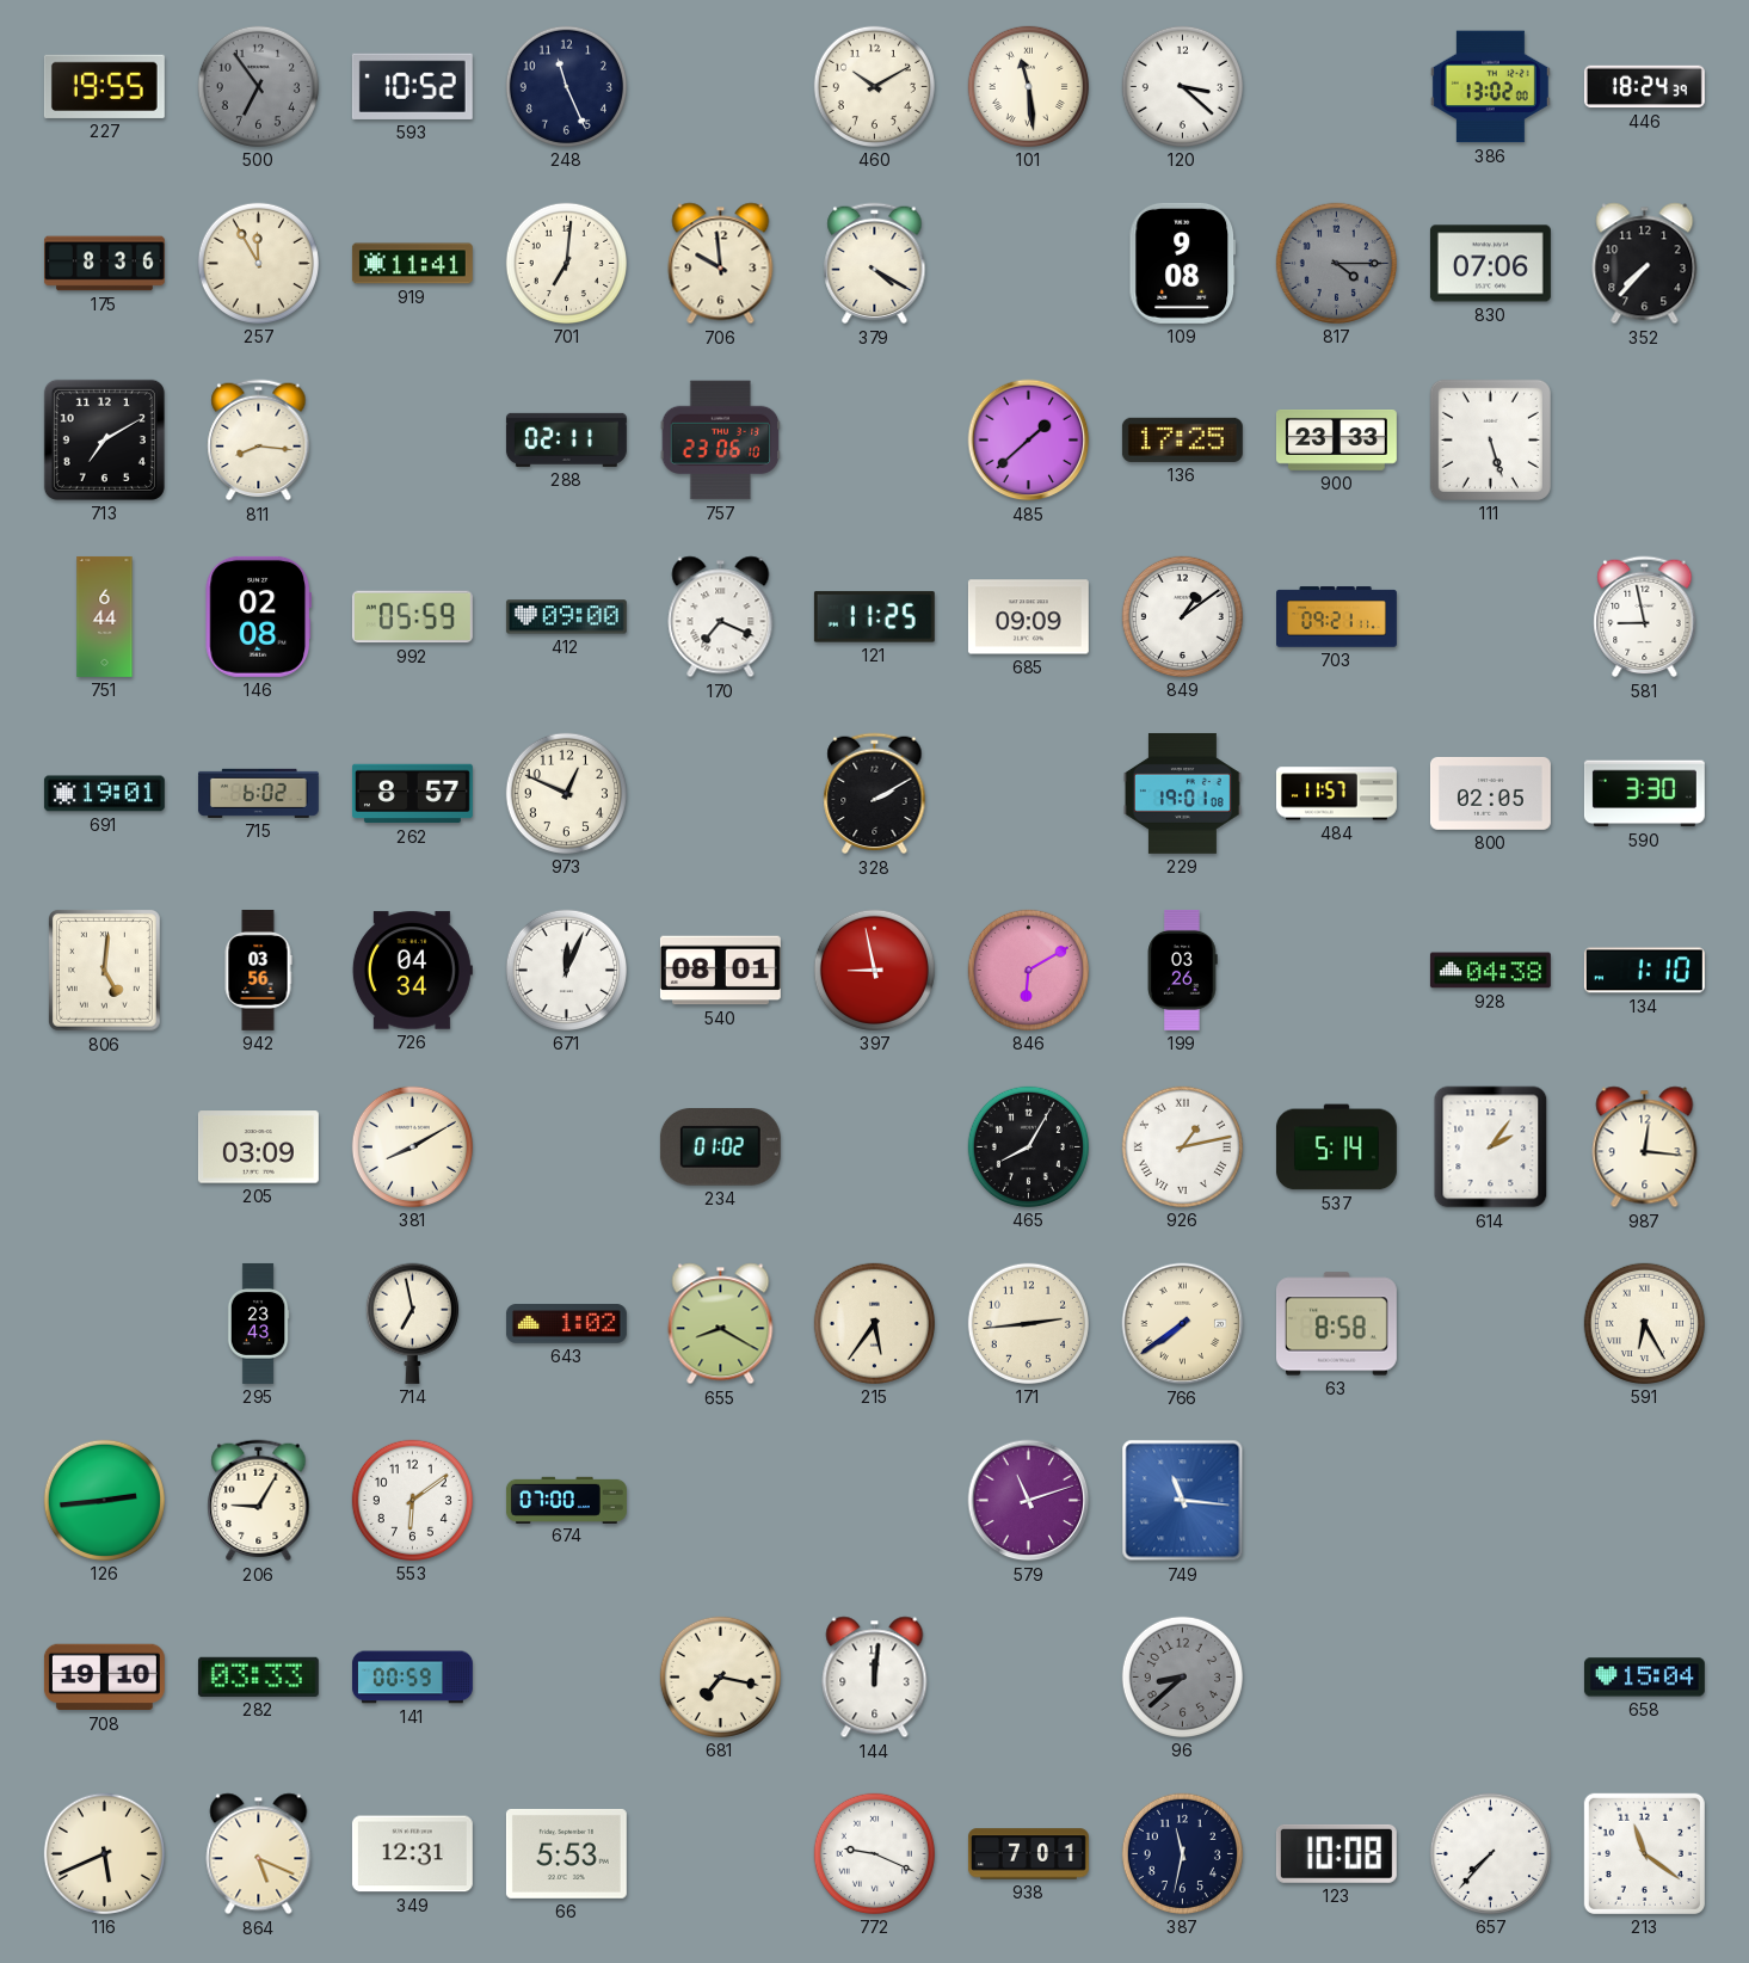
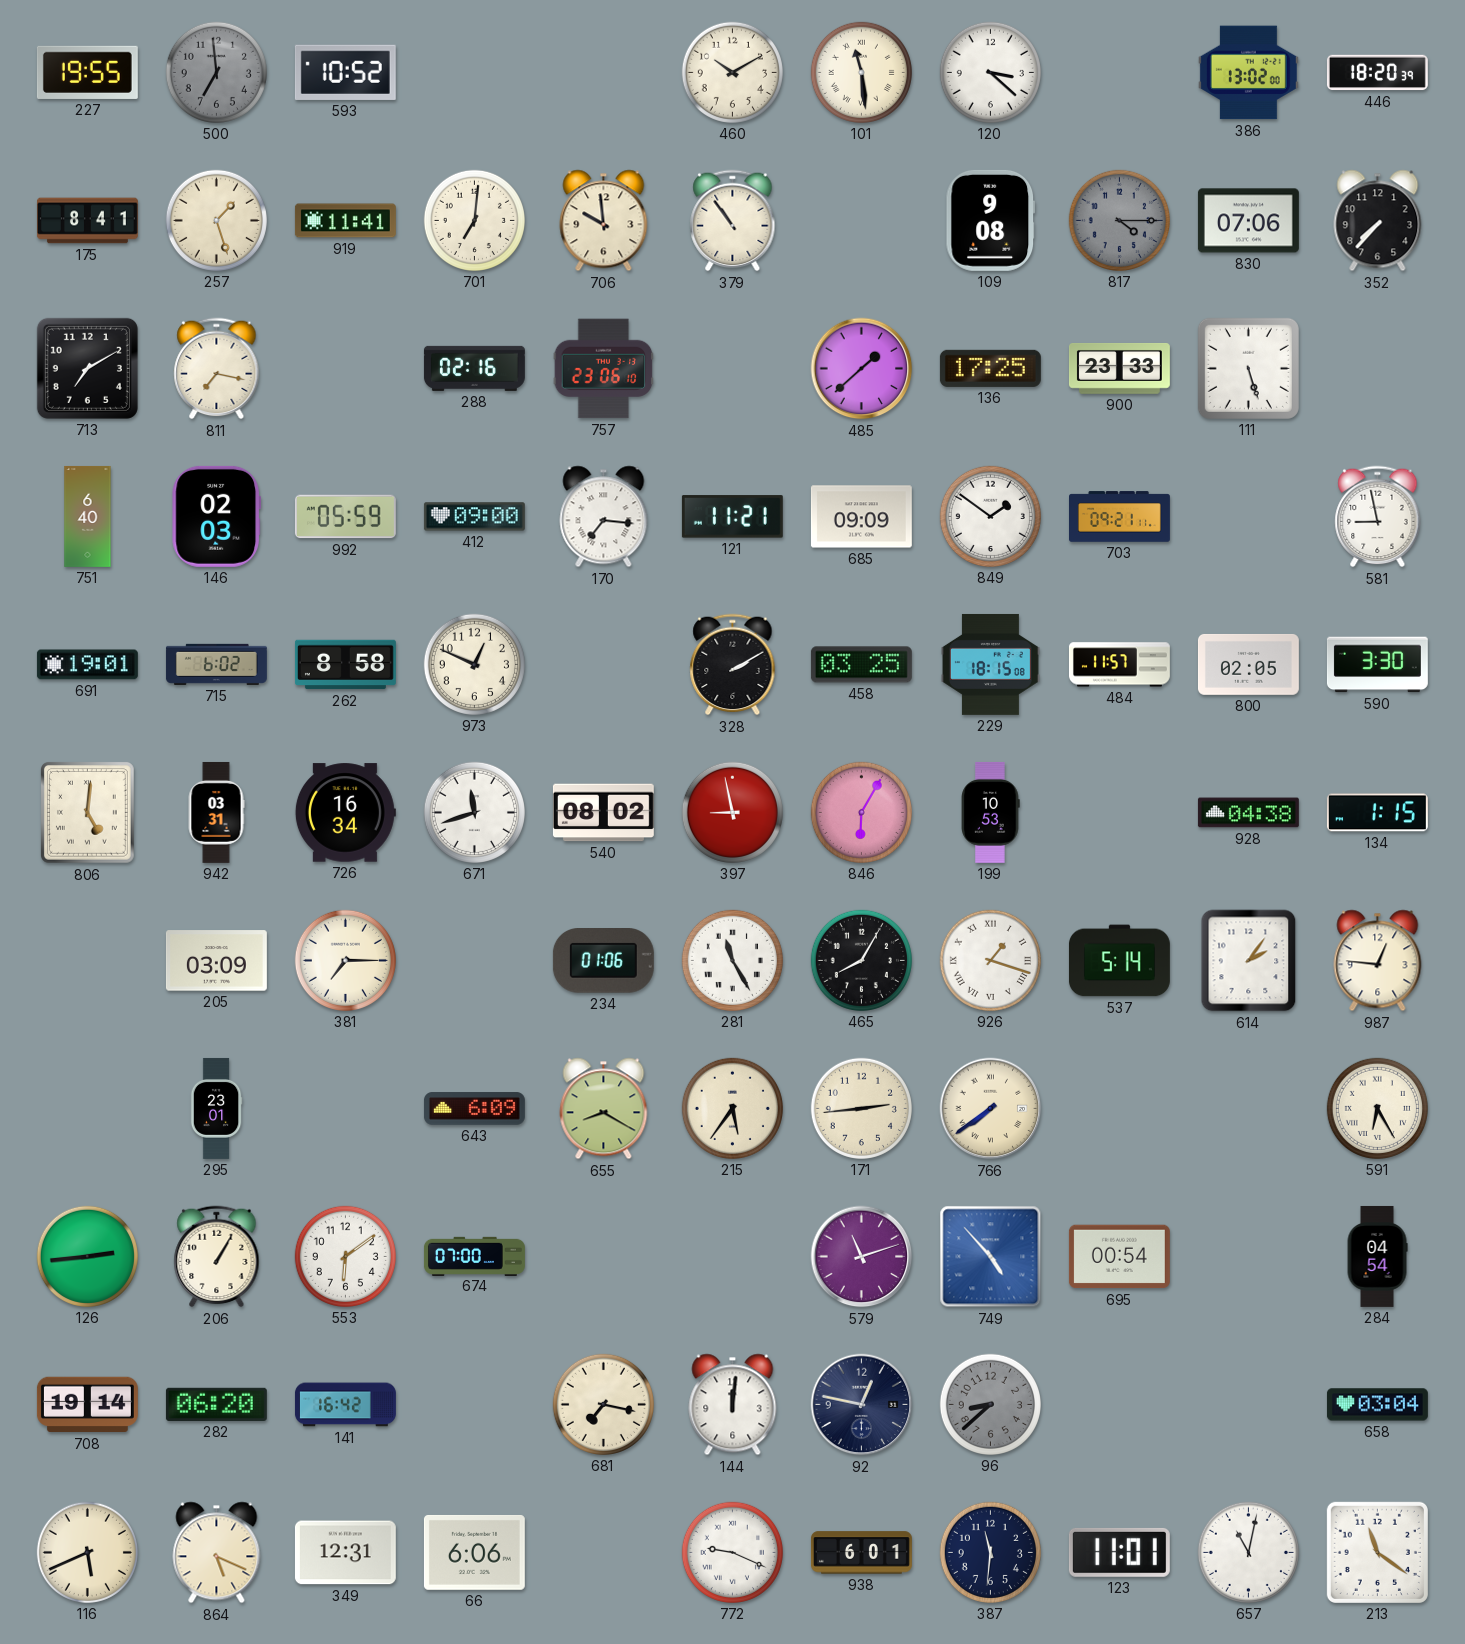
500: 6:54 -> 6:59 (216, 72)
248: 11:26 -> none (566, 86)
446: 18:24 -> 18:20 (1377, 73)
175: 8:36 -> 8:41 (87, 221)
257: 11:55 -> 1:27 (216, 220)
379: 4:20 -> 10:54 (733, 221)
811: 8:16 -> 7:17 (217, 369)
288: 02:11 -> 02:16 (474, 368)
751: 6:44 -> 6:40 (88, 516)
146: 02:08 -> 02:03 (216, 516)
170: 7:19 -> 7:16 (604, 517)
121: 11:25 -> 11:21 (732, 517)
849: 1:09 -> 1:51 (990, 516)
262: 8:57 -> 8:58 (345, 665)
458: none -> 03:25 (861, 665)
229: 19:01 -> 18:15 (990, 664)
942: 03:56 -> 03:31 (216, 812)
726: 04:34 -> 16:34 (345, 813)
671: 12:04 -> 11:42 (474, 812)
540: 08:01 -> 08:02 (603, 813)
846: 6:10 -> 6:05 (861, 812)
199: 03:26 -> 10:53 (990, 812)
134: 1:10 -> 1:15 (1377, 813)
381: 8:10 -> 7:15 (345, 960)
234: 01:02 -> 01:06 (603, 961)
281: none -> 11:25 (732, 960)
926: 1:13 -> 1:18 (990, 960)
987: 12:16 -> 12:46 (1378, 961)
295: 23:43 -> 23:01 (216, 1108)
714: 6:58 -> none (412, 1323)
643: 1:02 -> 6:09 (474, 1109)
63: 8:58 -> none (1336, 1324)
206: 9:05 -> 1:05 (217, 1257)
749: 11:16 -> 4:53 (991, 1257)
695: none -> 00:54 (1119, 1257)
284: none -> 04:54 (1377, 1256)
708: 19:10 -> 19:14 (87, 1405)
282: 03:33 -> 06:20 (216, 1404)
141: 00:59 -> 16:42 (345, 1405)
92: none -> 12:47 (862, 1405)
658: 15:04 -> 03:04 (1377, 1405)
66: 5:53 -> 6:06 (474, 1552)
938: 7:01 -> 6:01 (861, 1553)
387: 11:32 -> 11:31 (990, 1552)
123: 10:08 -> 11:01 (1119, 1552)
657: 7:37 -> 11:02 (1248, 1552)
